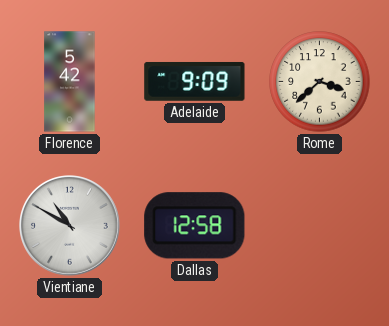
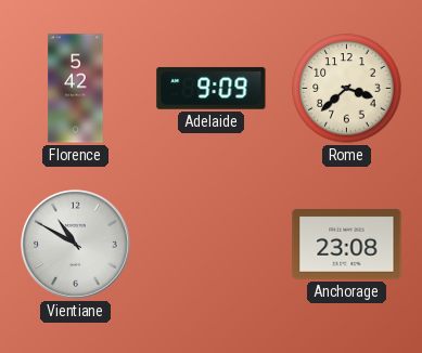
Dallas: 12:58 -> none (195, 226)
Anchorage: none -> 23:08 (347, 245)
